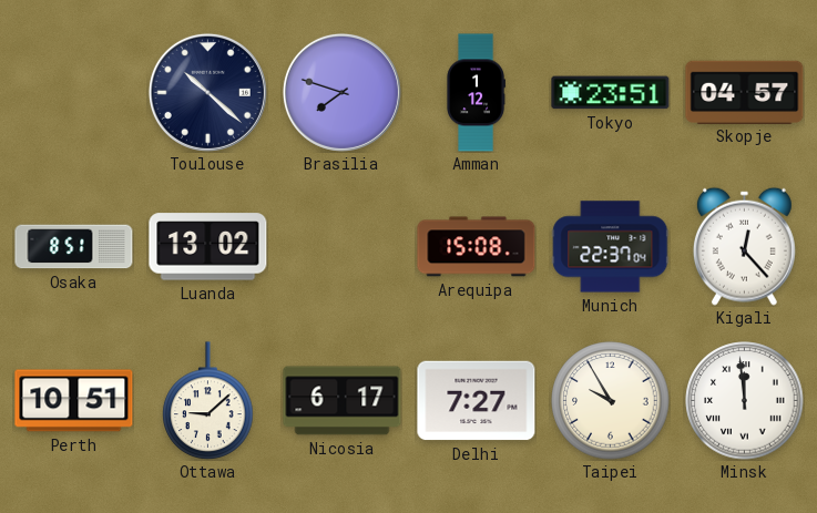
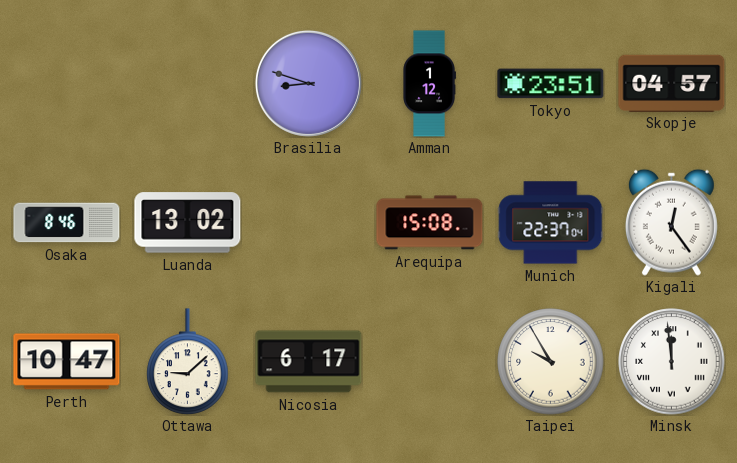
Toulouse: 10:22 -> none (207, 92)
Brasilia: 7:48 -> 8:48 (308, 83)
Osaka: 8:51 -> 8:46 (67, 223)
Kigali: 12:23 -> 12:24 (671, 222)
Perth: 10:51 -> 10:47 (67, 362)
Delhi: 7:27 -> none (477, 401)
